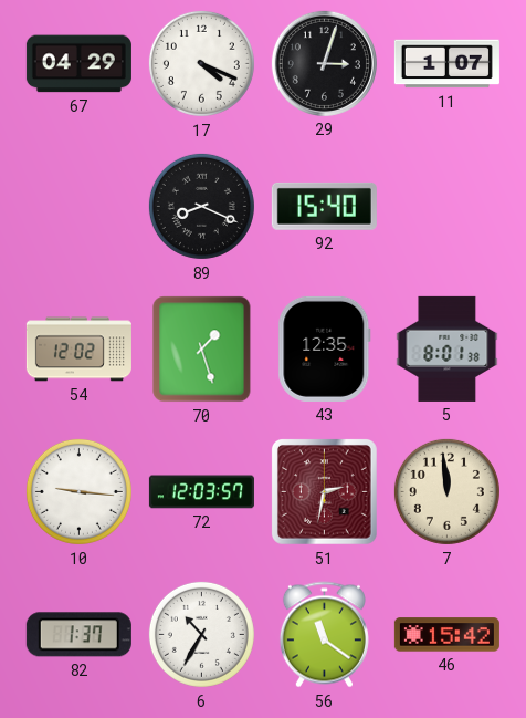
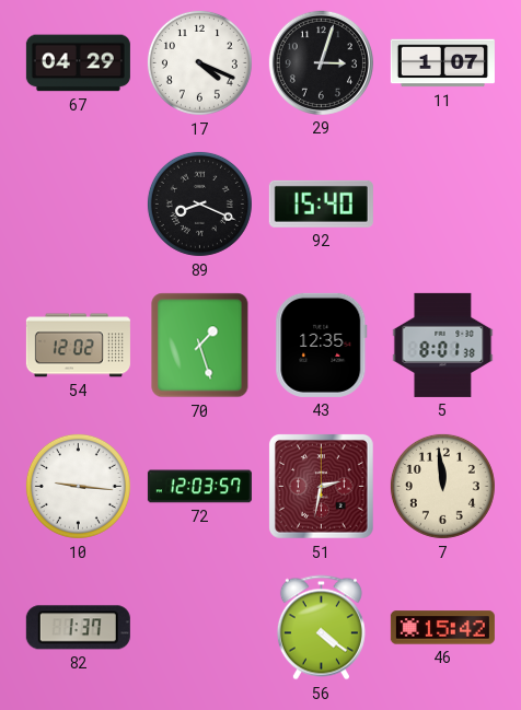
6: 10:35 -> none (201, 634)
56: 11:21 -> 4:21 (321, 628)
